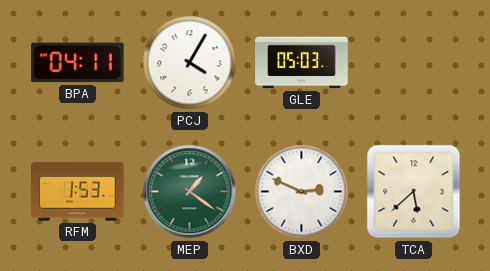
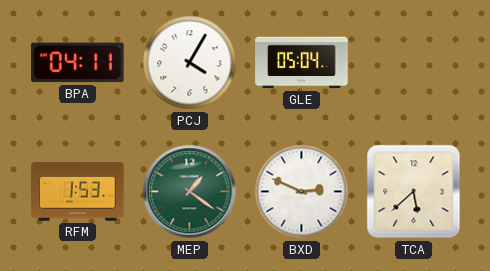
GLE: 05:03 -> 05:04 (302, 63)
